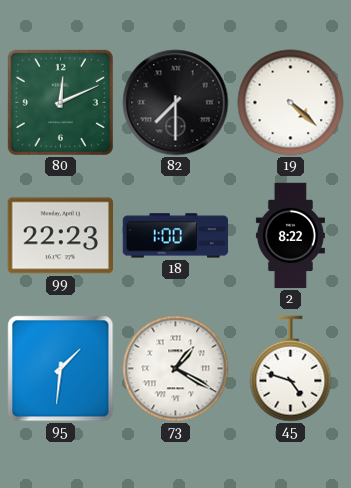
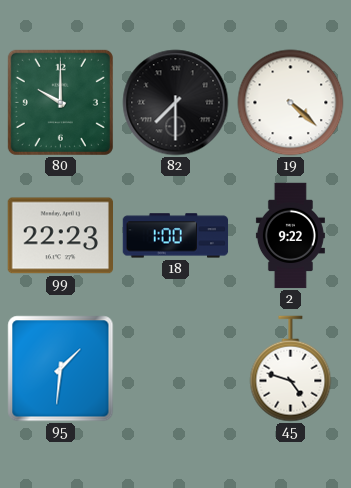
80: 12:11 -> 10:00 (60, 102)
2: 8:22 -> 9:22 (290, 236)
73: 1:20 -> none (176, 369)
